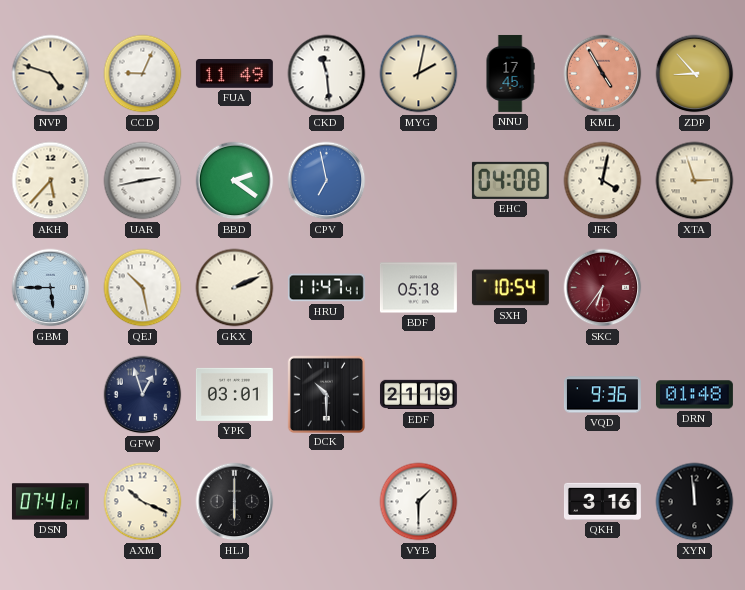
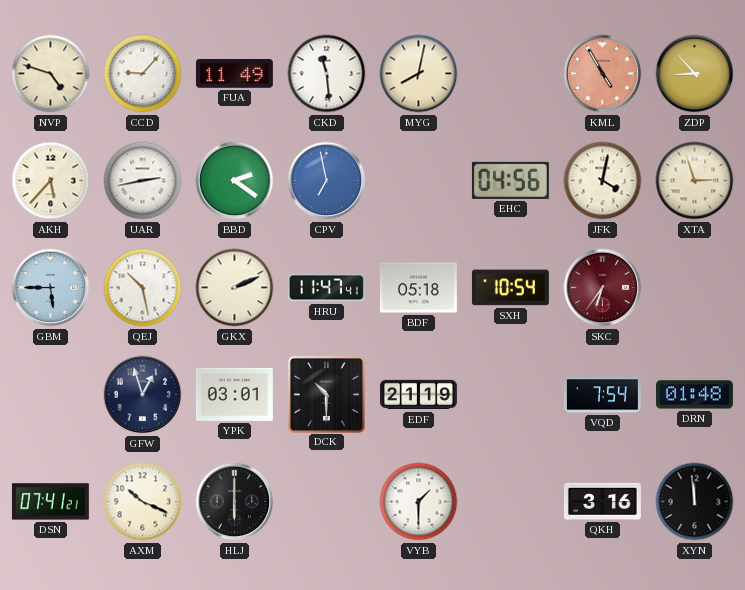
CCD: 9:04 -> 9:07 (143, 74)
MYG: 2:02 -> 8:02 (419, 74)
NNU: 17:45 -> none (510, 73)
EHC: 04:08 -> 04:56 (510, 180)
VQD: 9:36 -> 7:54 (602, 395)
